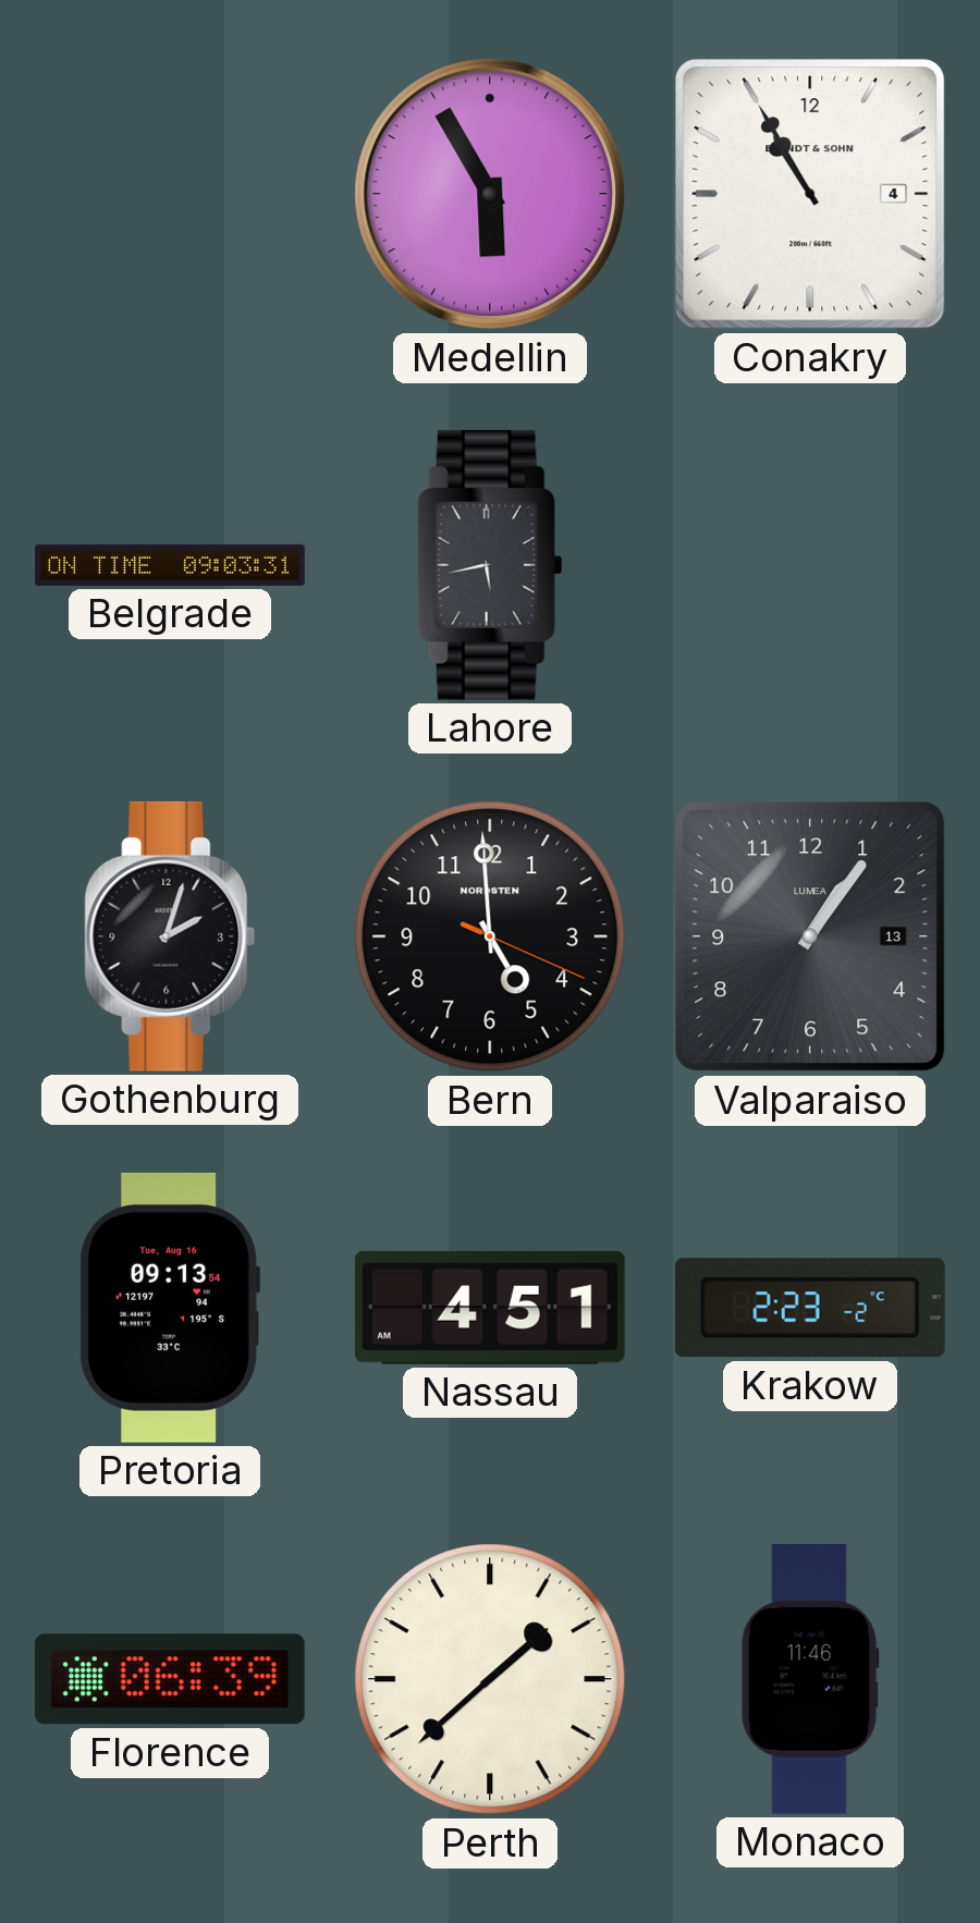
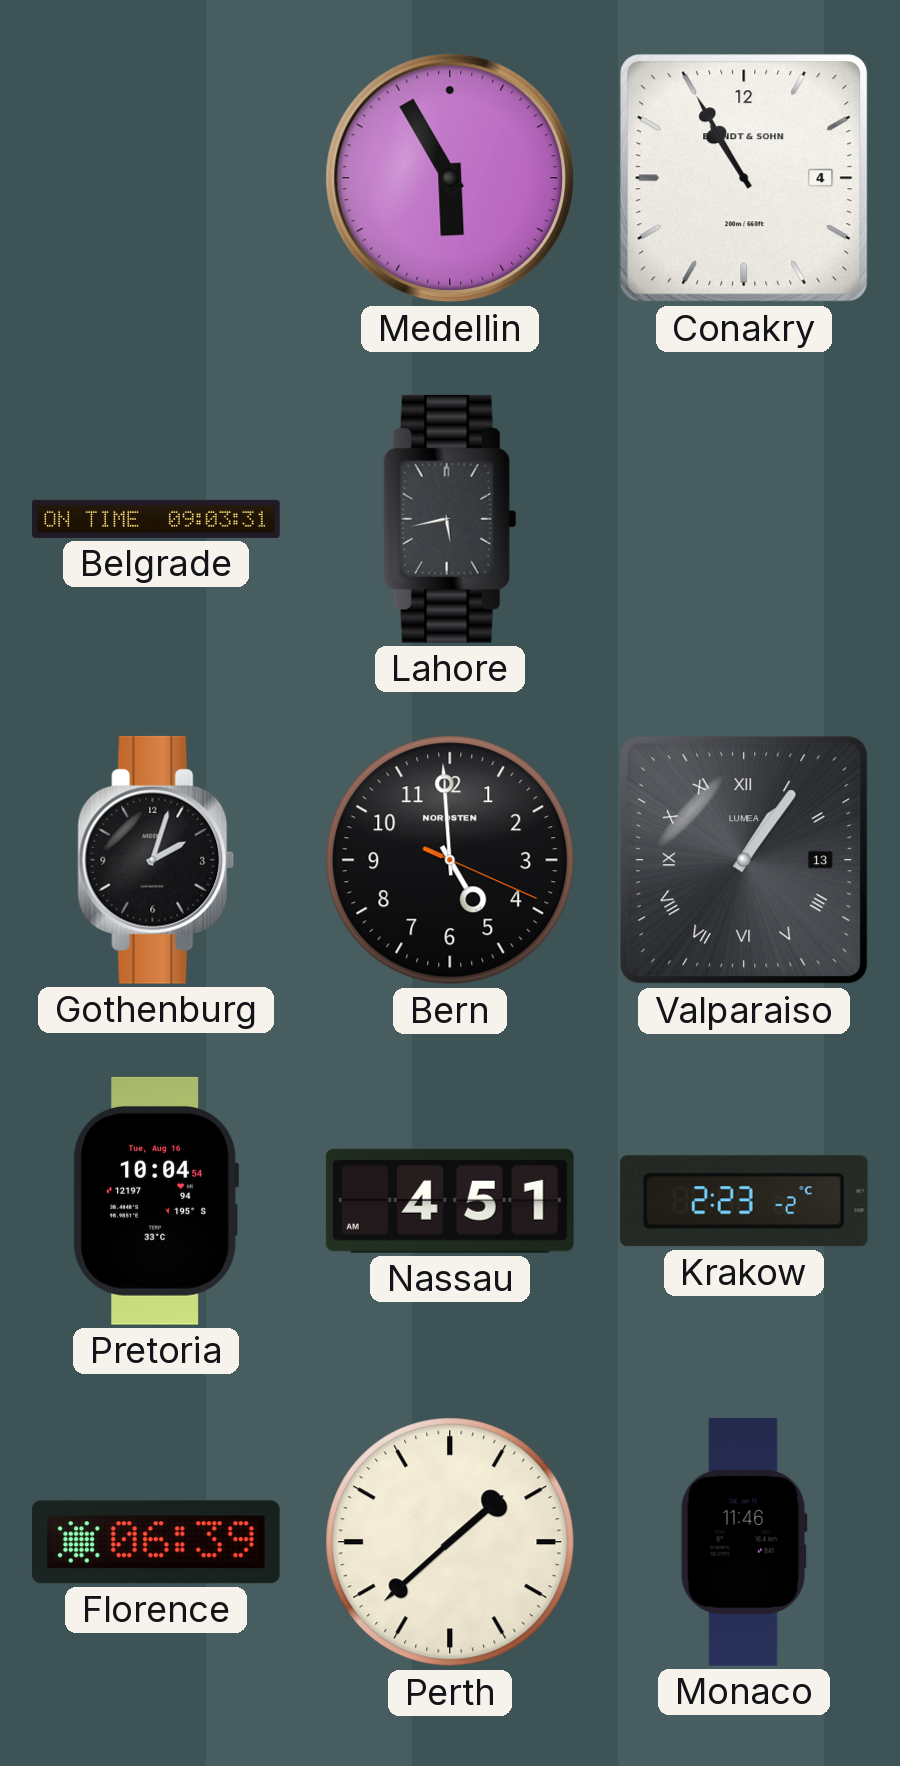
Valparaiso numerals: Arabic -> Roman (744, 860)
Pretoria: 09:13 -> 10:04 (156, 1201)
